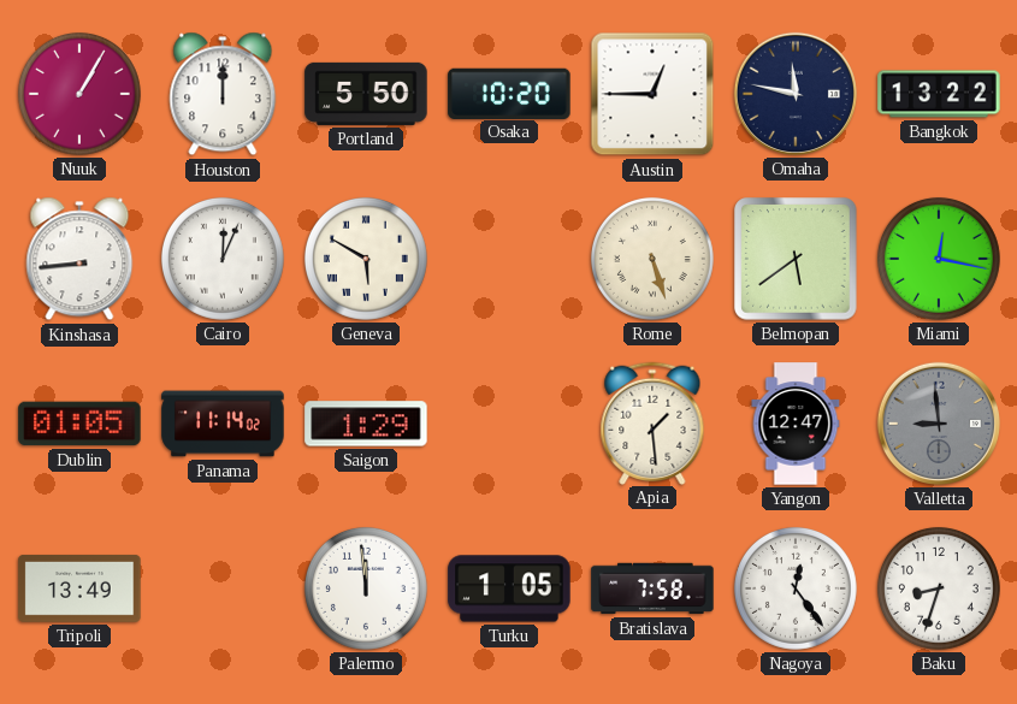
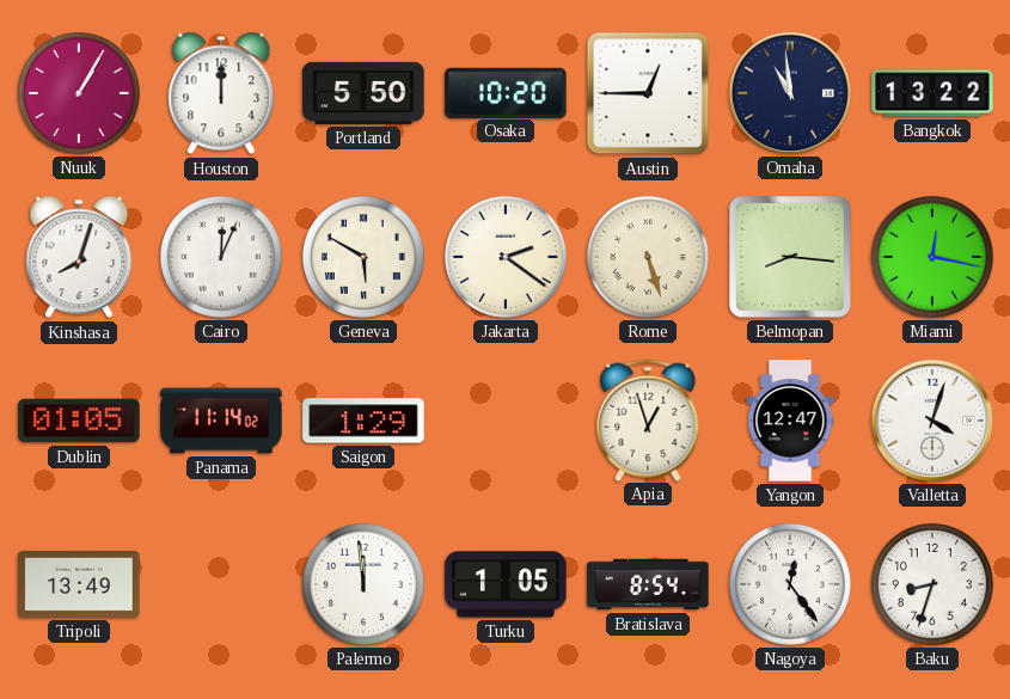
Omaha: 11:47 -> 10:59 (790, 93)
Kinshasa: 8:44 -> 8:03 (79, 257)
Jakarta: none -> 2:21 (506, 257)
Belmopan: 5:39 -> 8:16 (790, 257)
Apia: 1:29 -> 12:57 (648, 419)
Valletta: 8:59 -> 4:03 (932, 421)
Valletta dial: grey -> white (932, 421)
Bratislava: 7:58 -> 8:54 (648, 584)
